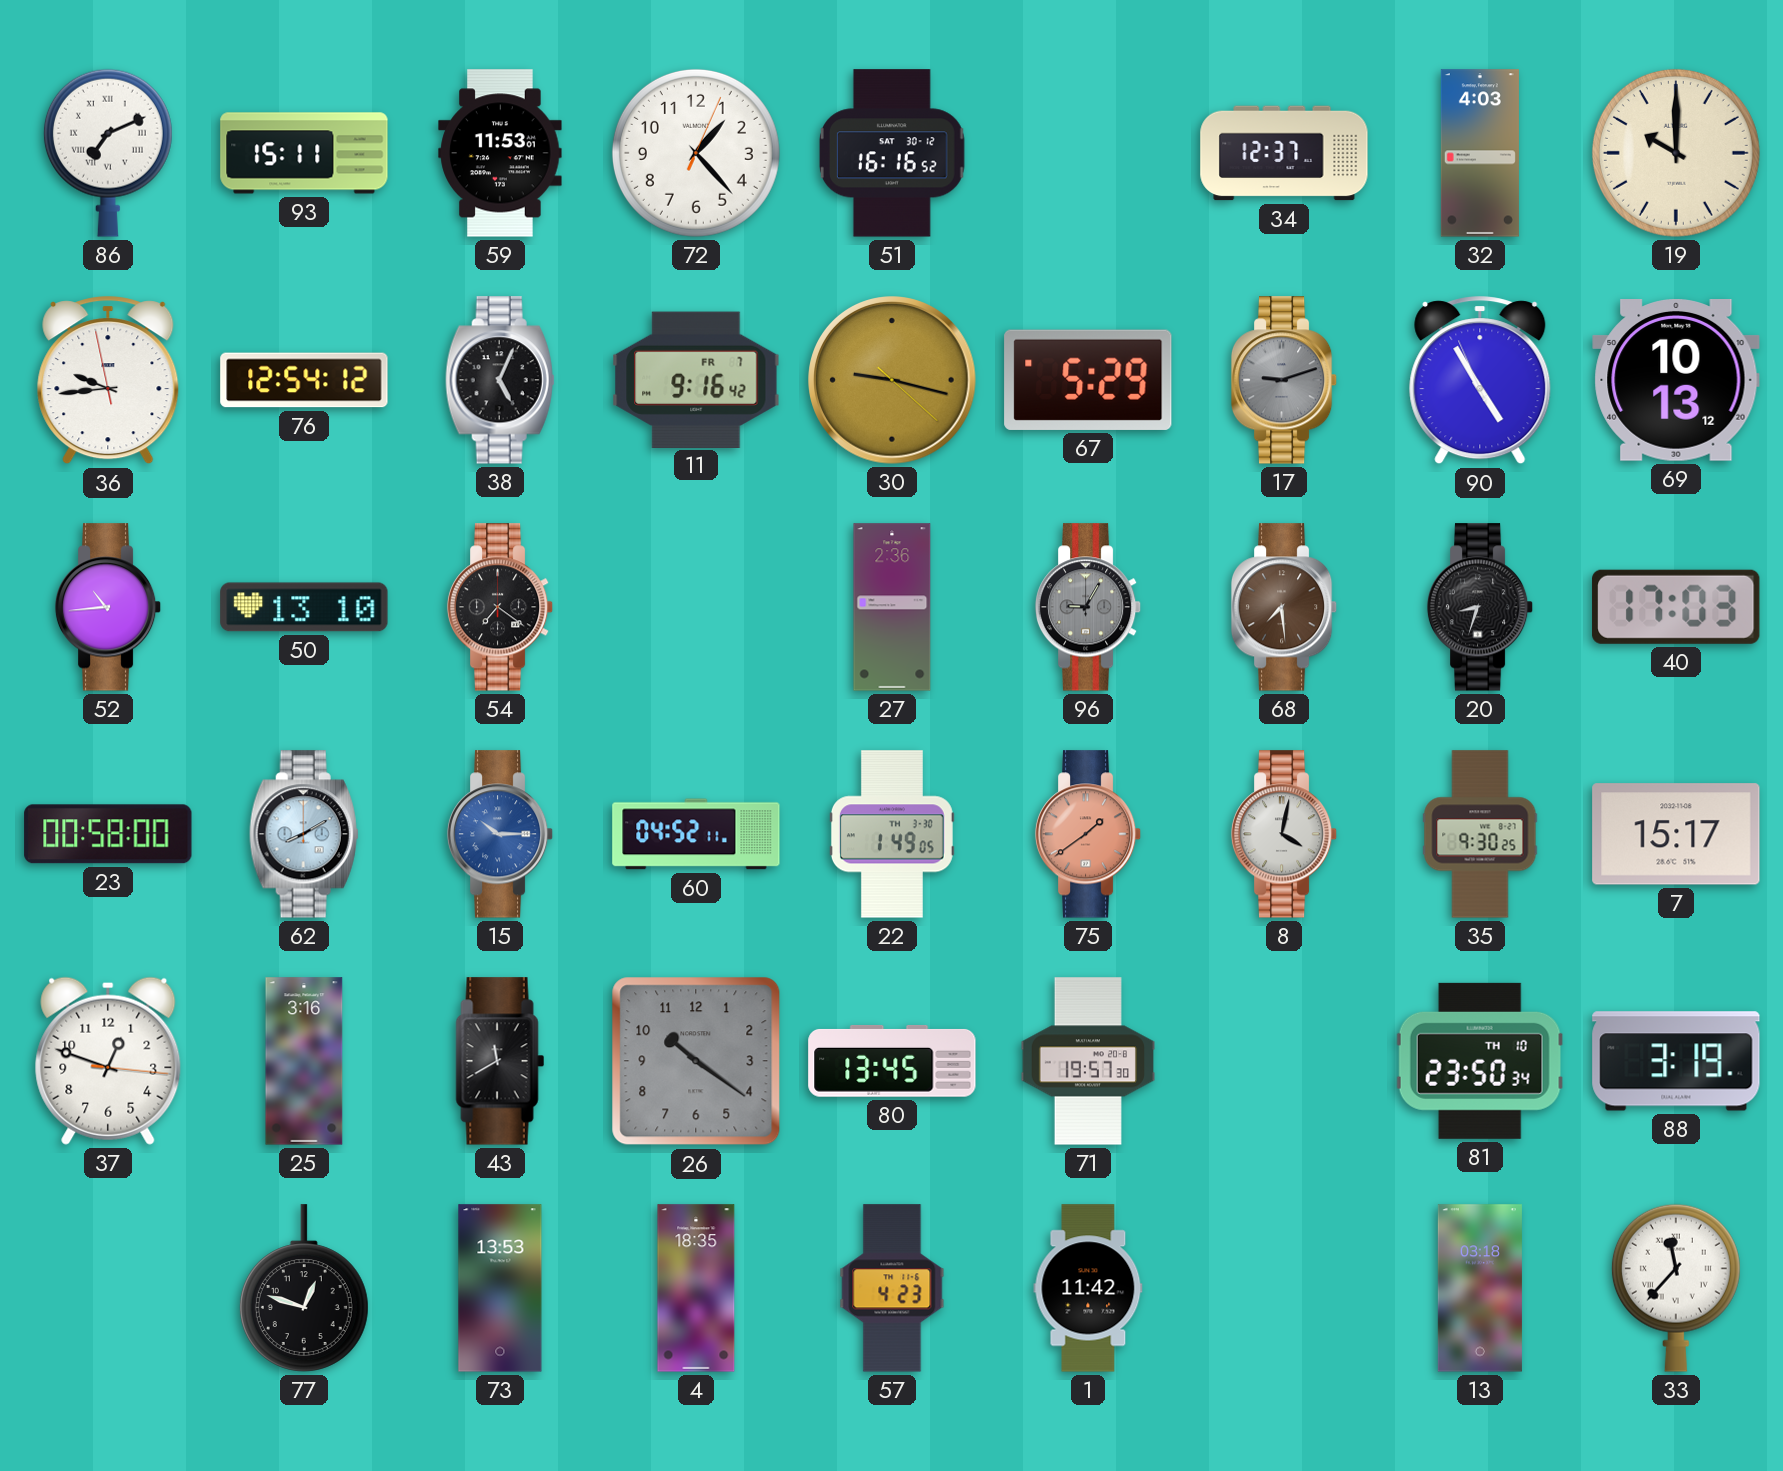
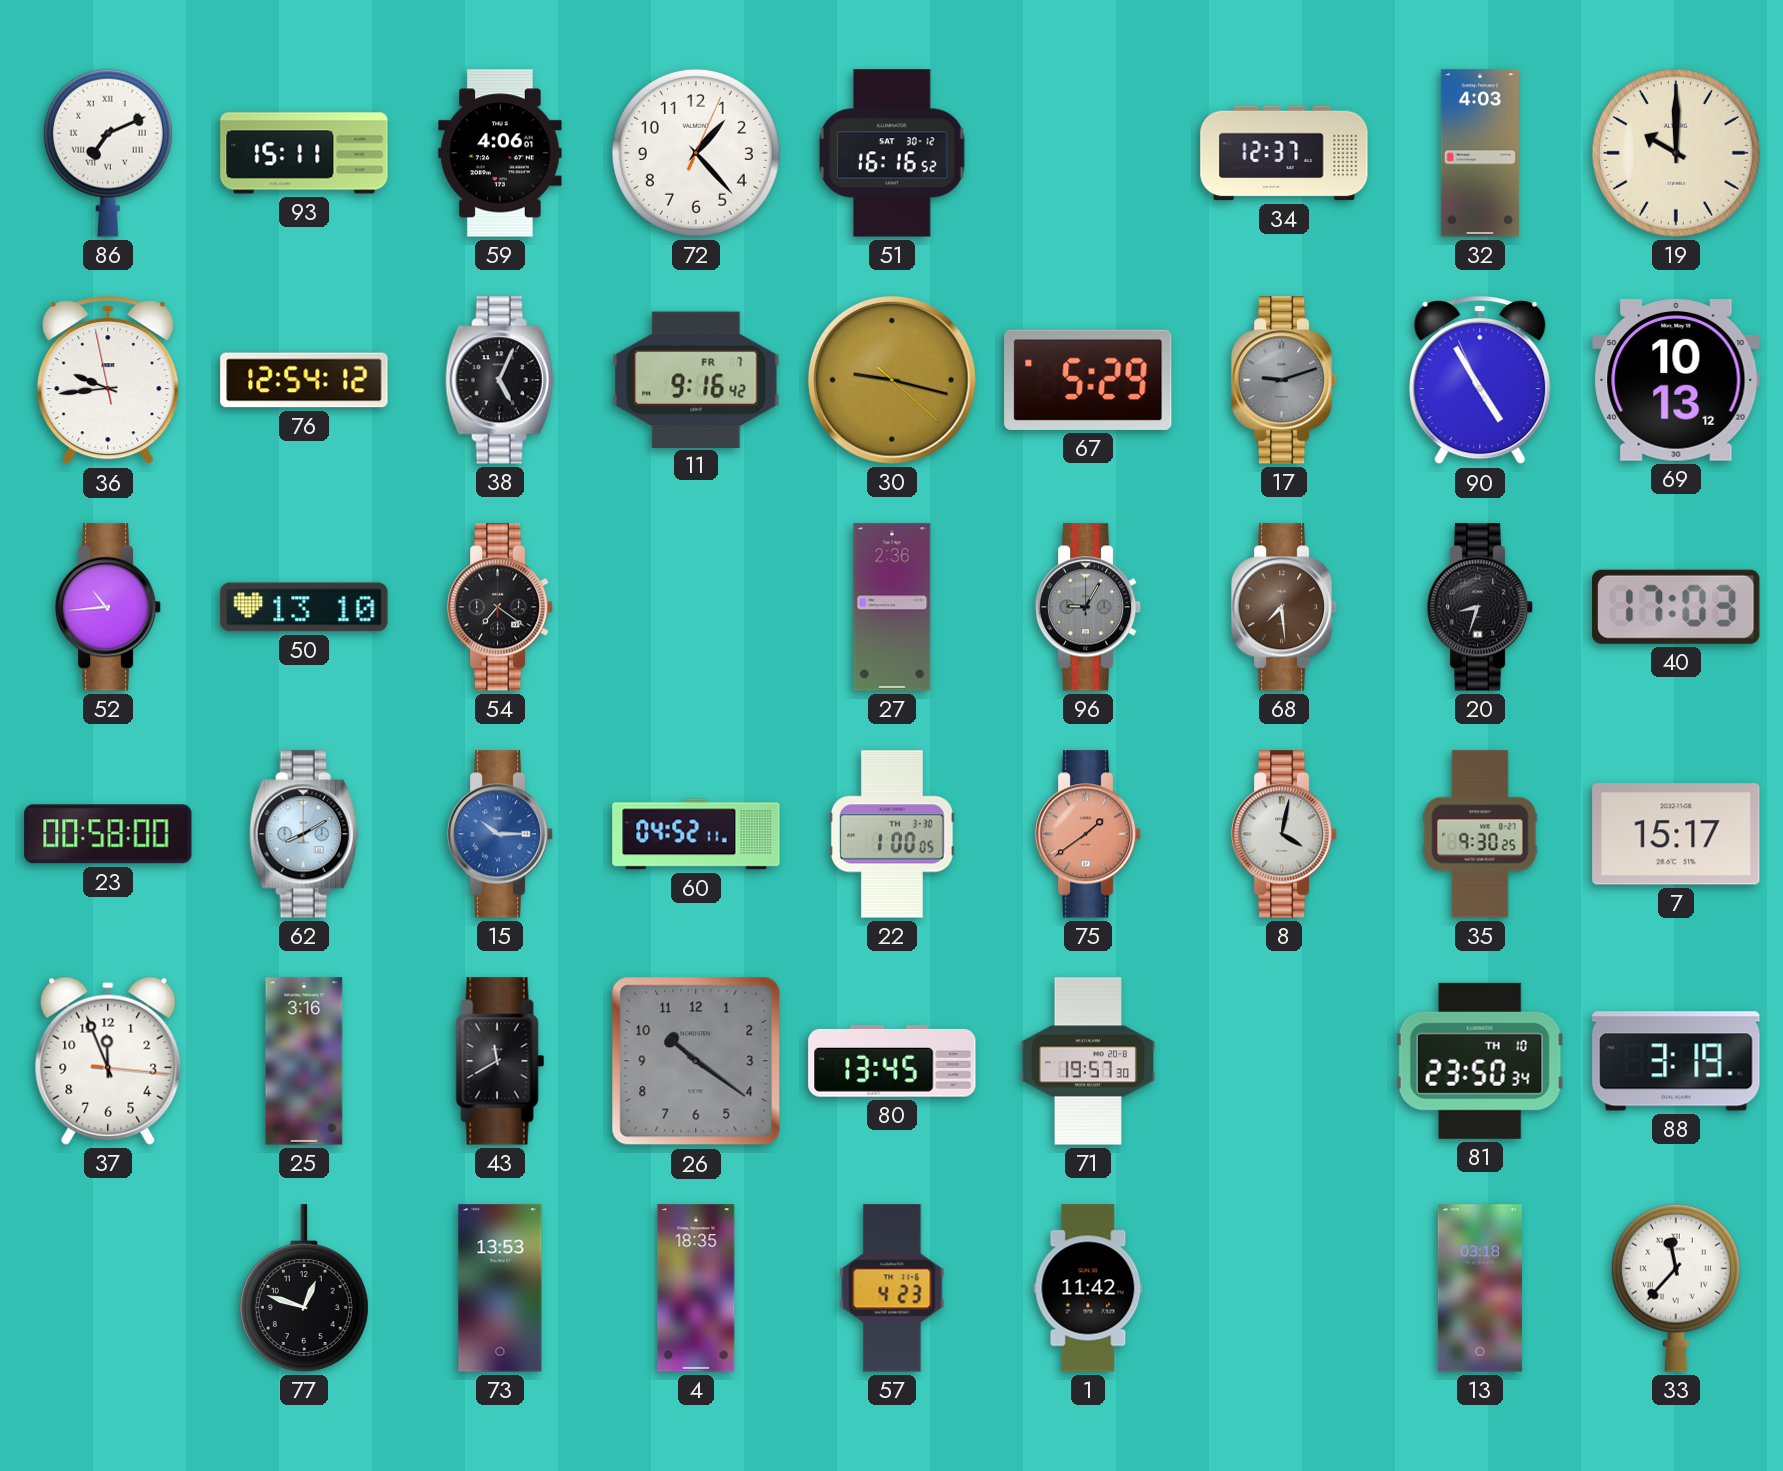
59: 11:53 -> 4:06 (500, 153)
22: 1:49 -> 1:00 (892, 834)
37: 12:48 -> 11:56 (108, 1061)
